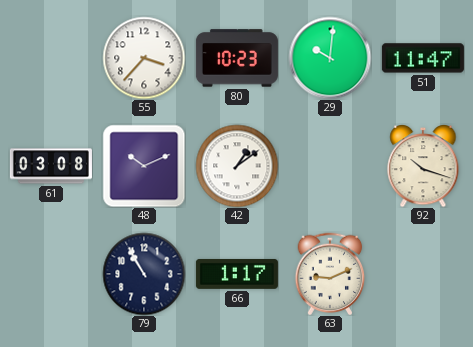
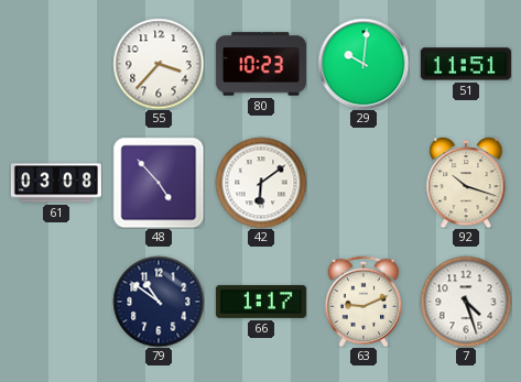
51: 11:47 -> 11:51 (466, 64)
48: 10:11 -> 4:53 (159, 183)
42: 1:09 -> 6:09 (261, 183)
79: 10:55 -> 10:51 (159, 302)
7: none -> 4:27 (466, 302)
